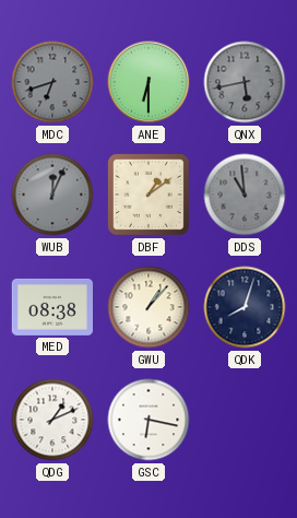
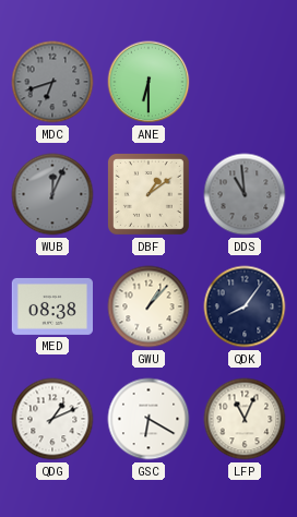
QNX: 5:43 -> none (245, 82)
QDK: 8:03 -> 8:06 (245, 306)
GSC: 6:17 -> 6:20 (148, 419)
LFP: none -> 11:04 (245, 419)
